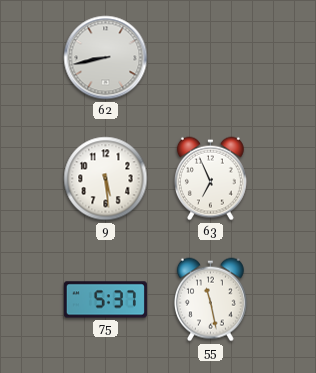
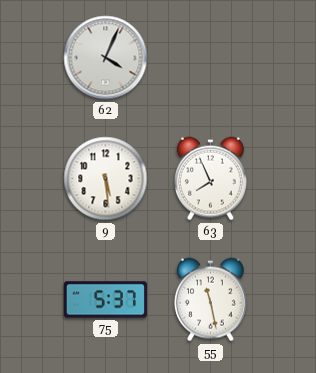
62: 8:43 -> 4:04 (106, 58)
63: 6:56 -> 7:56 (210, 179)
